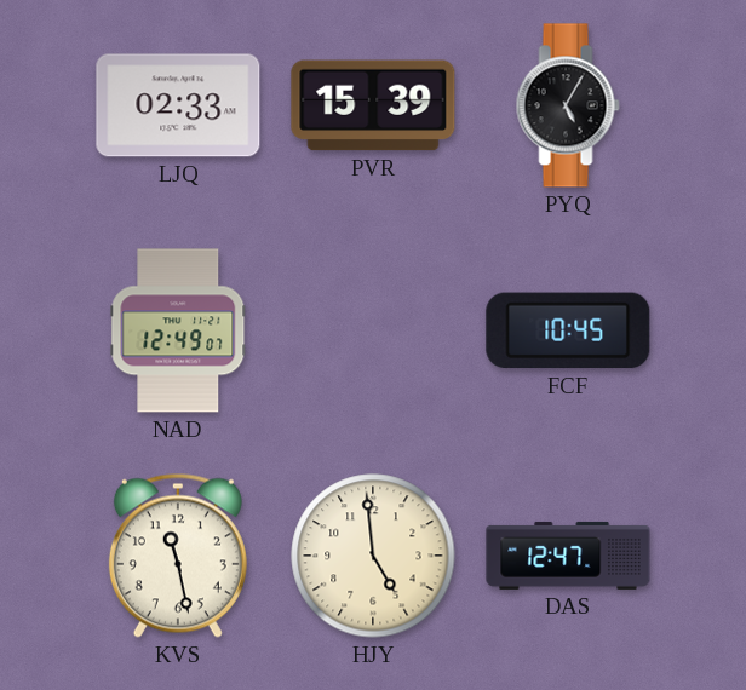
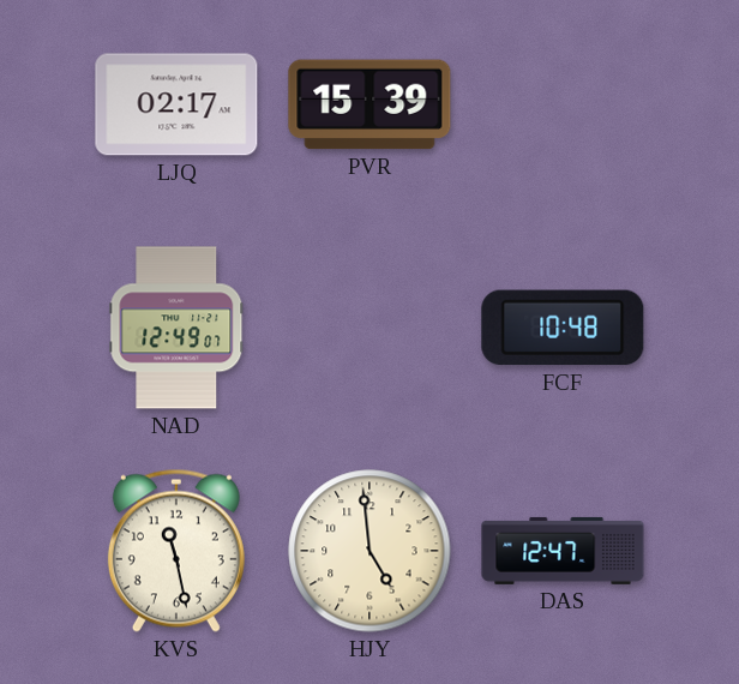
LJQ: 02:33 -> 02:17 (176, 104)
PYQ: 5:05 -> none (568, 105)
FCF: 10:45 -> 10:48 (563, 328)
